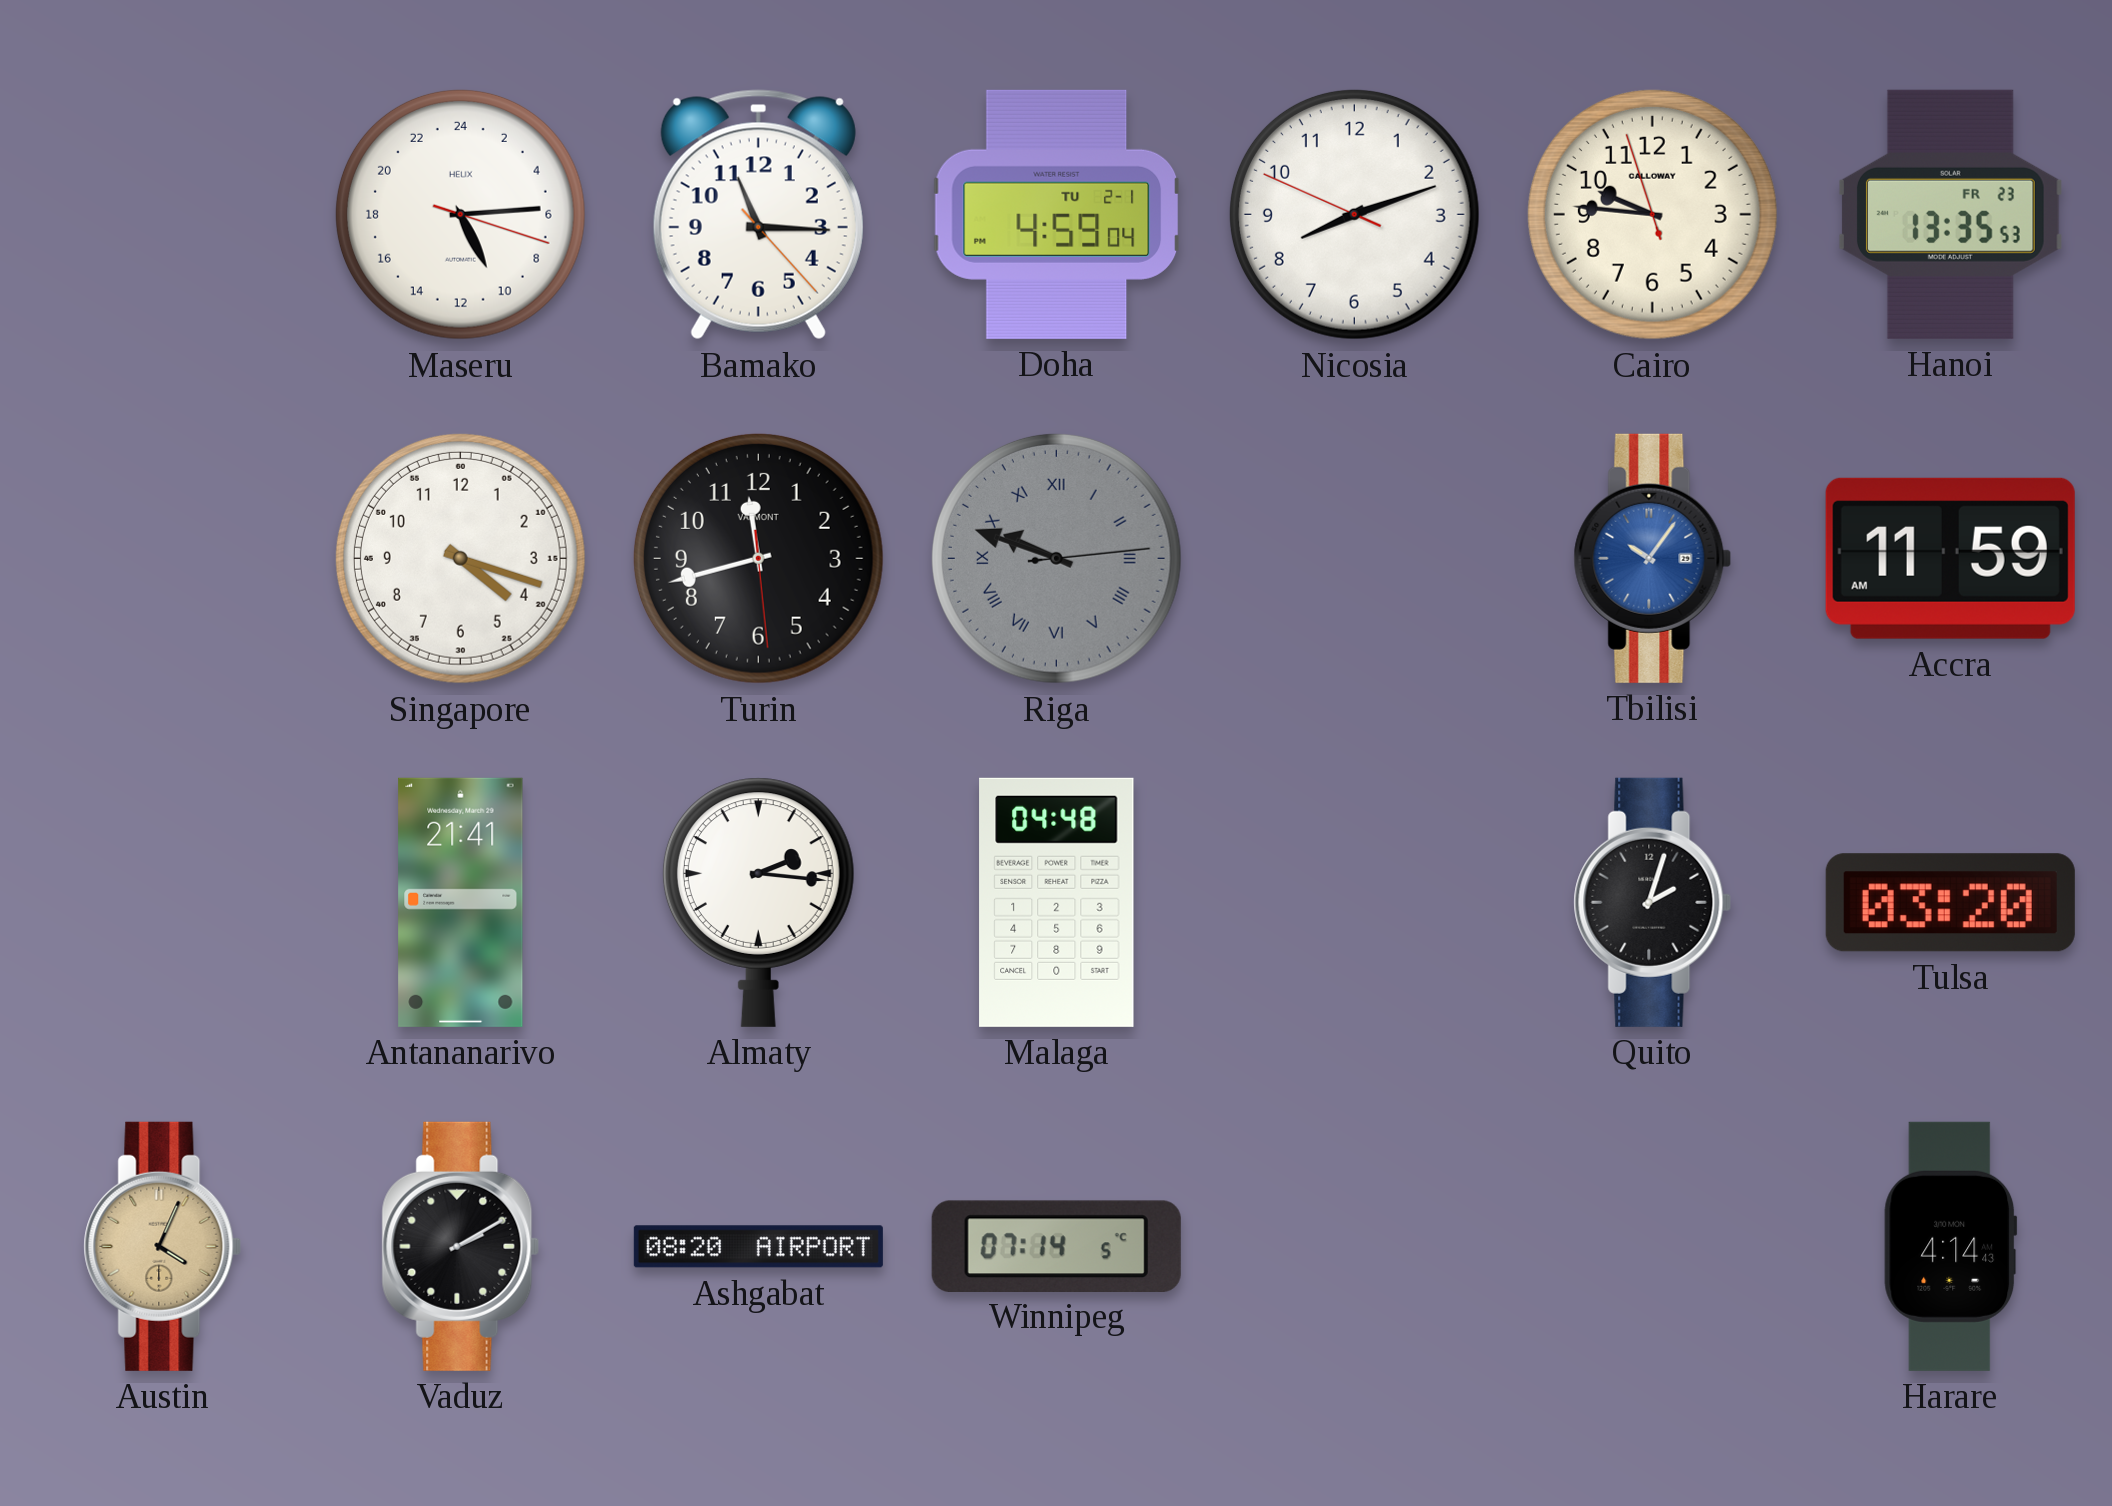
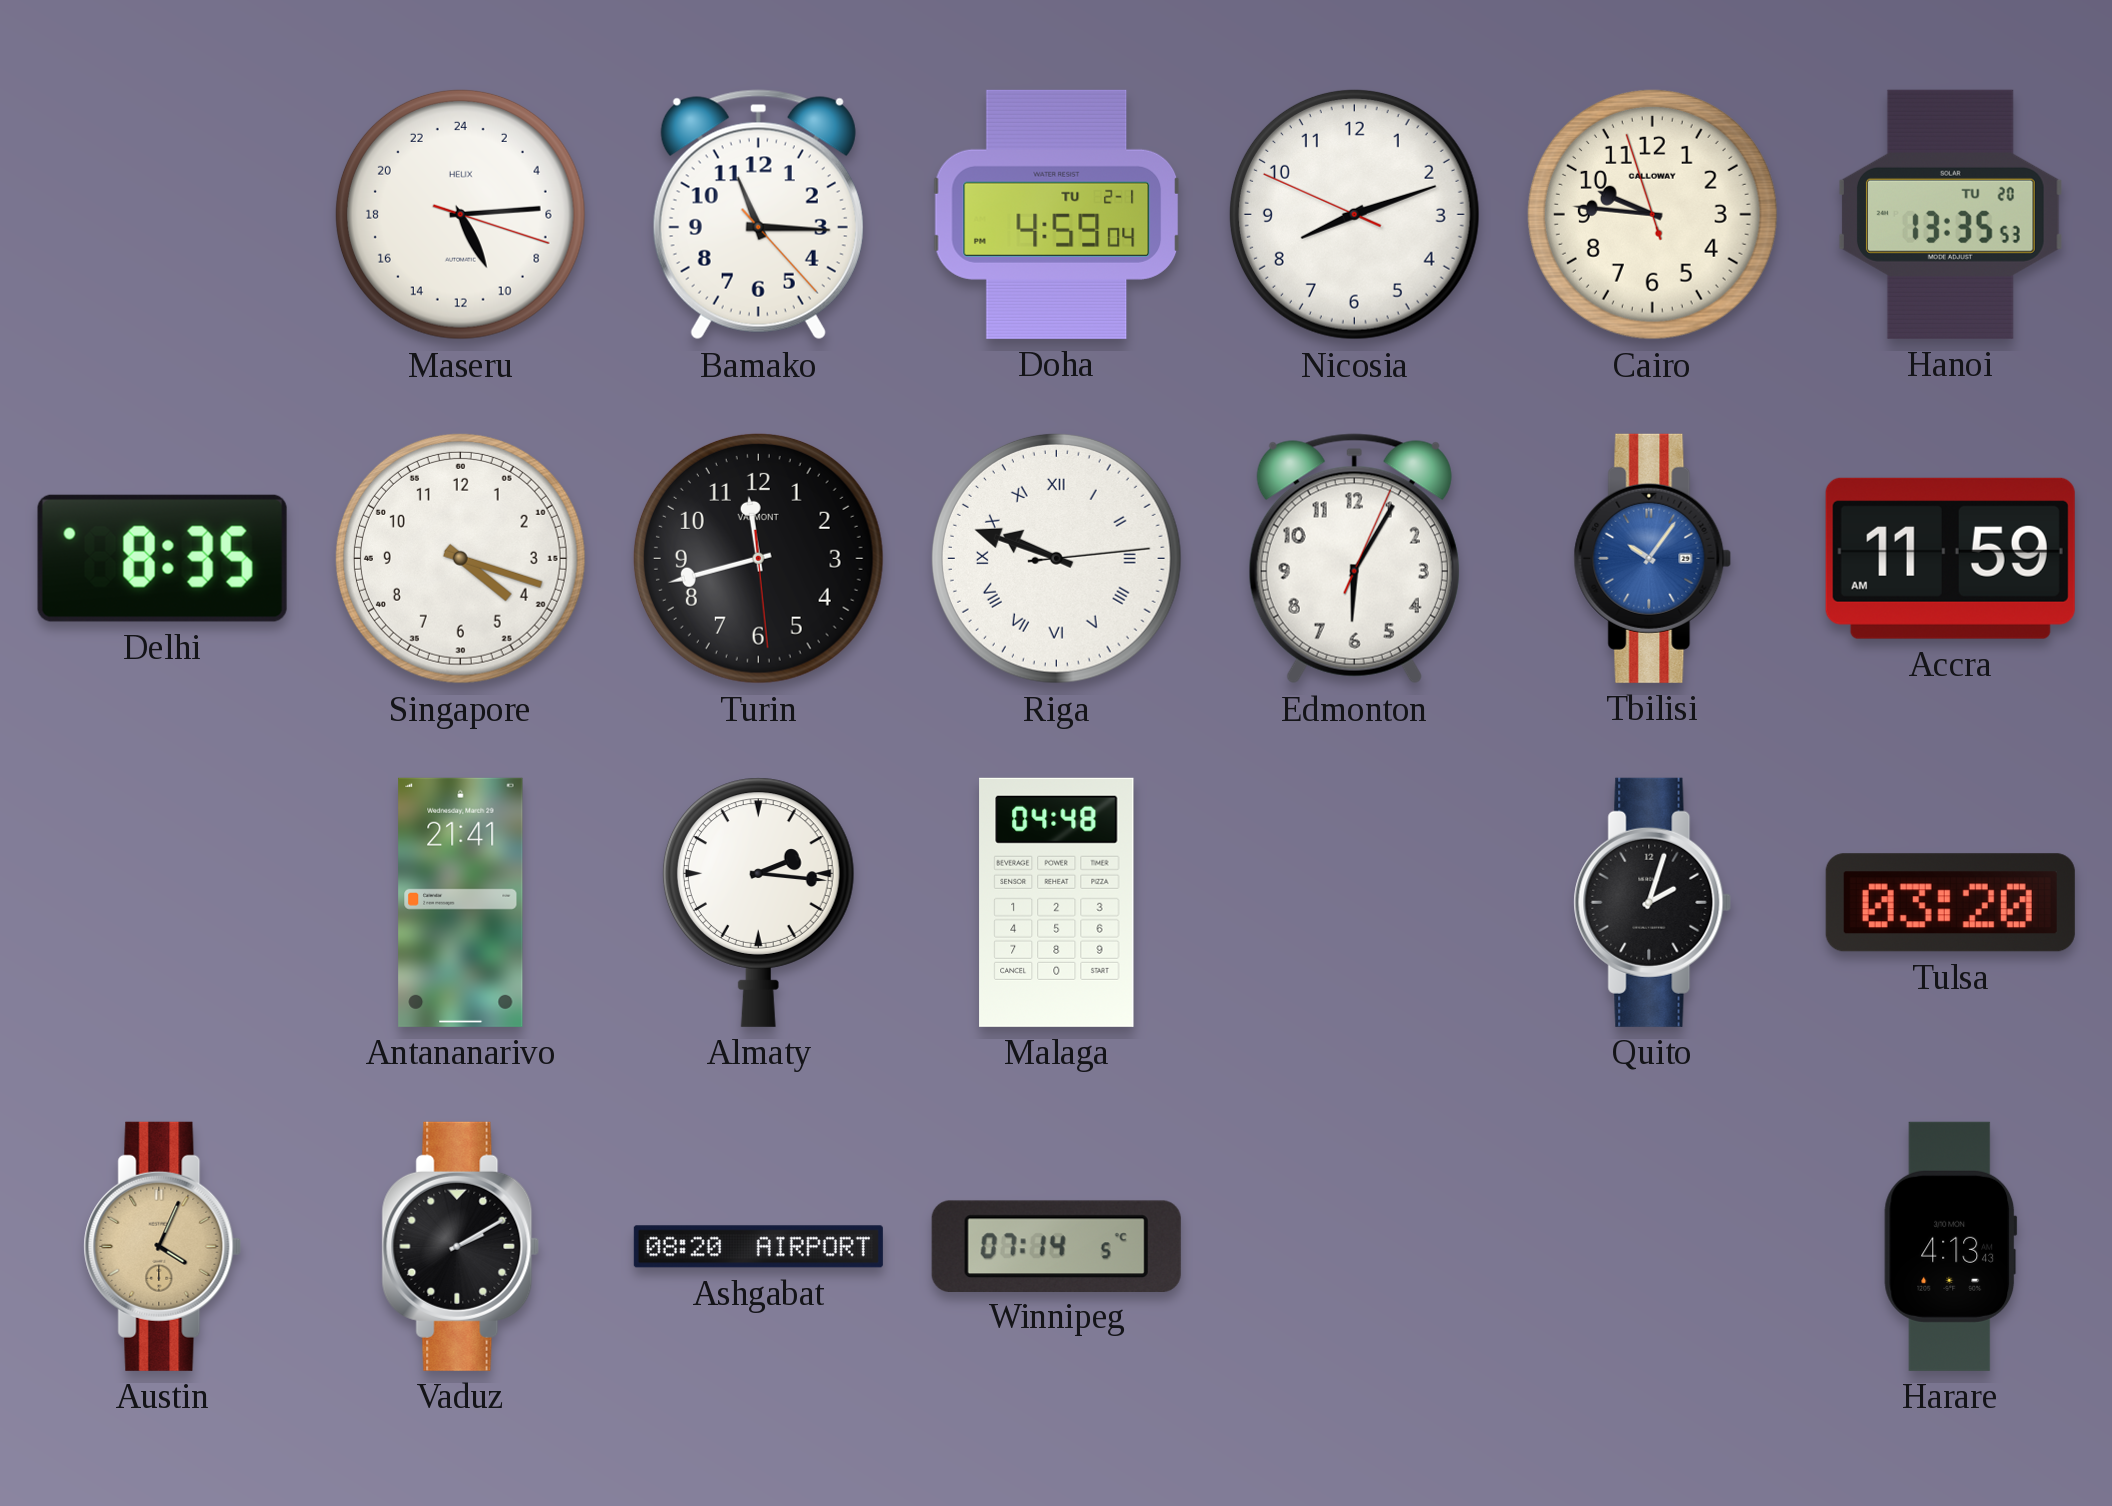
Hanoi date: FR 23 -> TU 20 (1950, 214)
Delhi: none -> 8:35 (162, 558)
Riga dial: grey -> white (1056, 558)
Edmonton: none -> 6:05 (1354, 559)
Harare: 4:14 -> 4:13 (1951, 1246)
